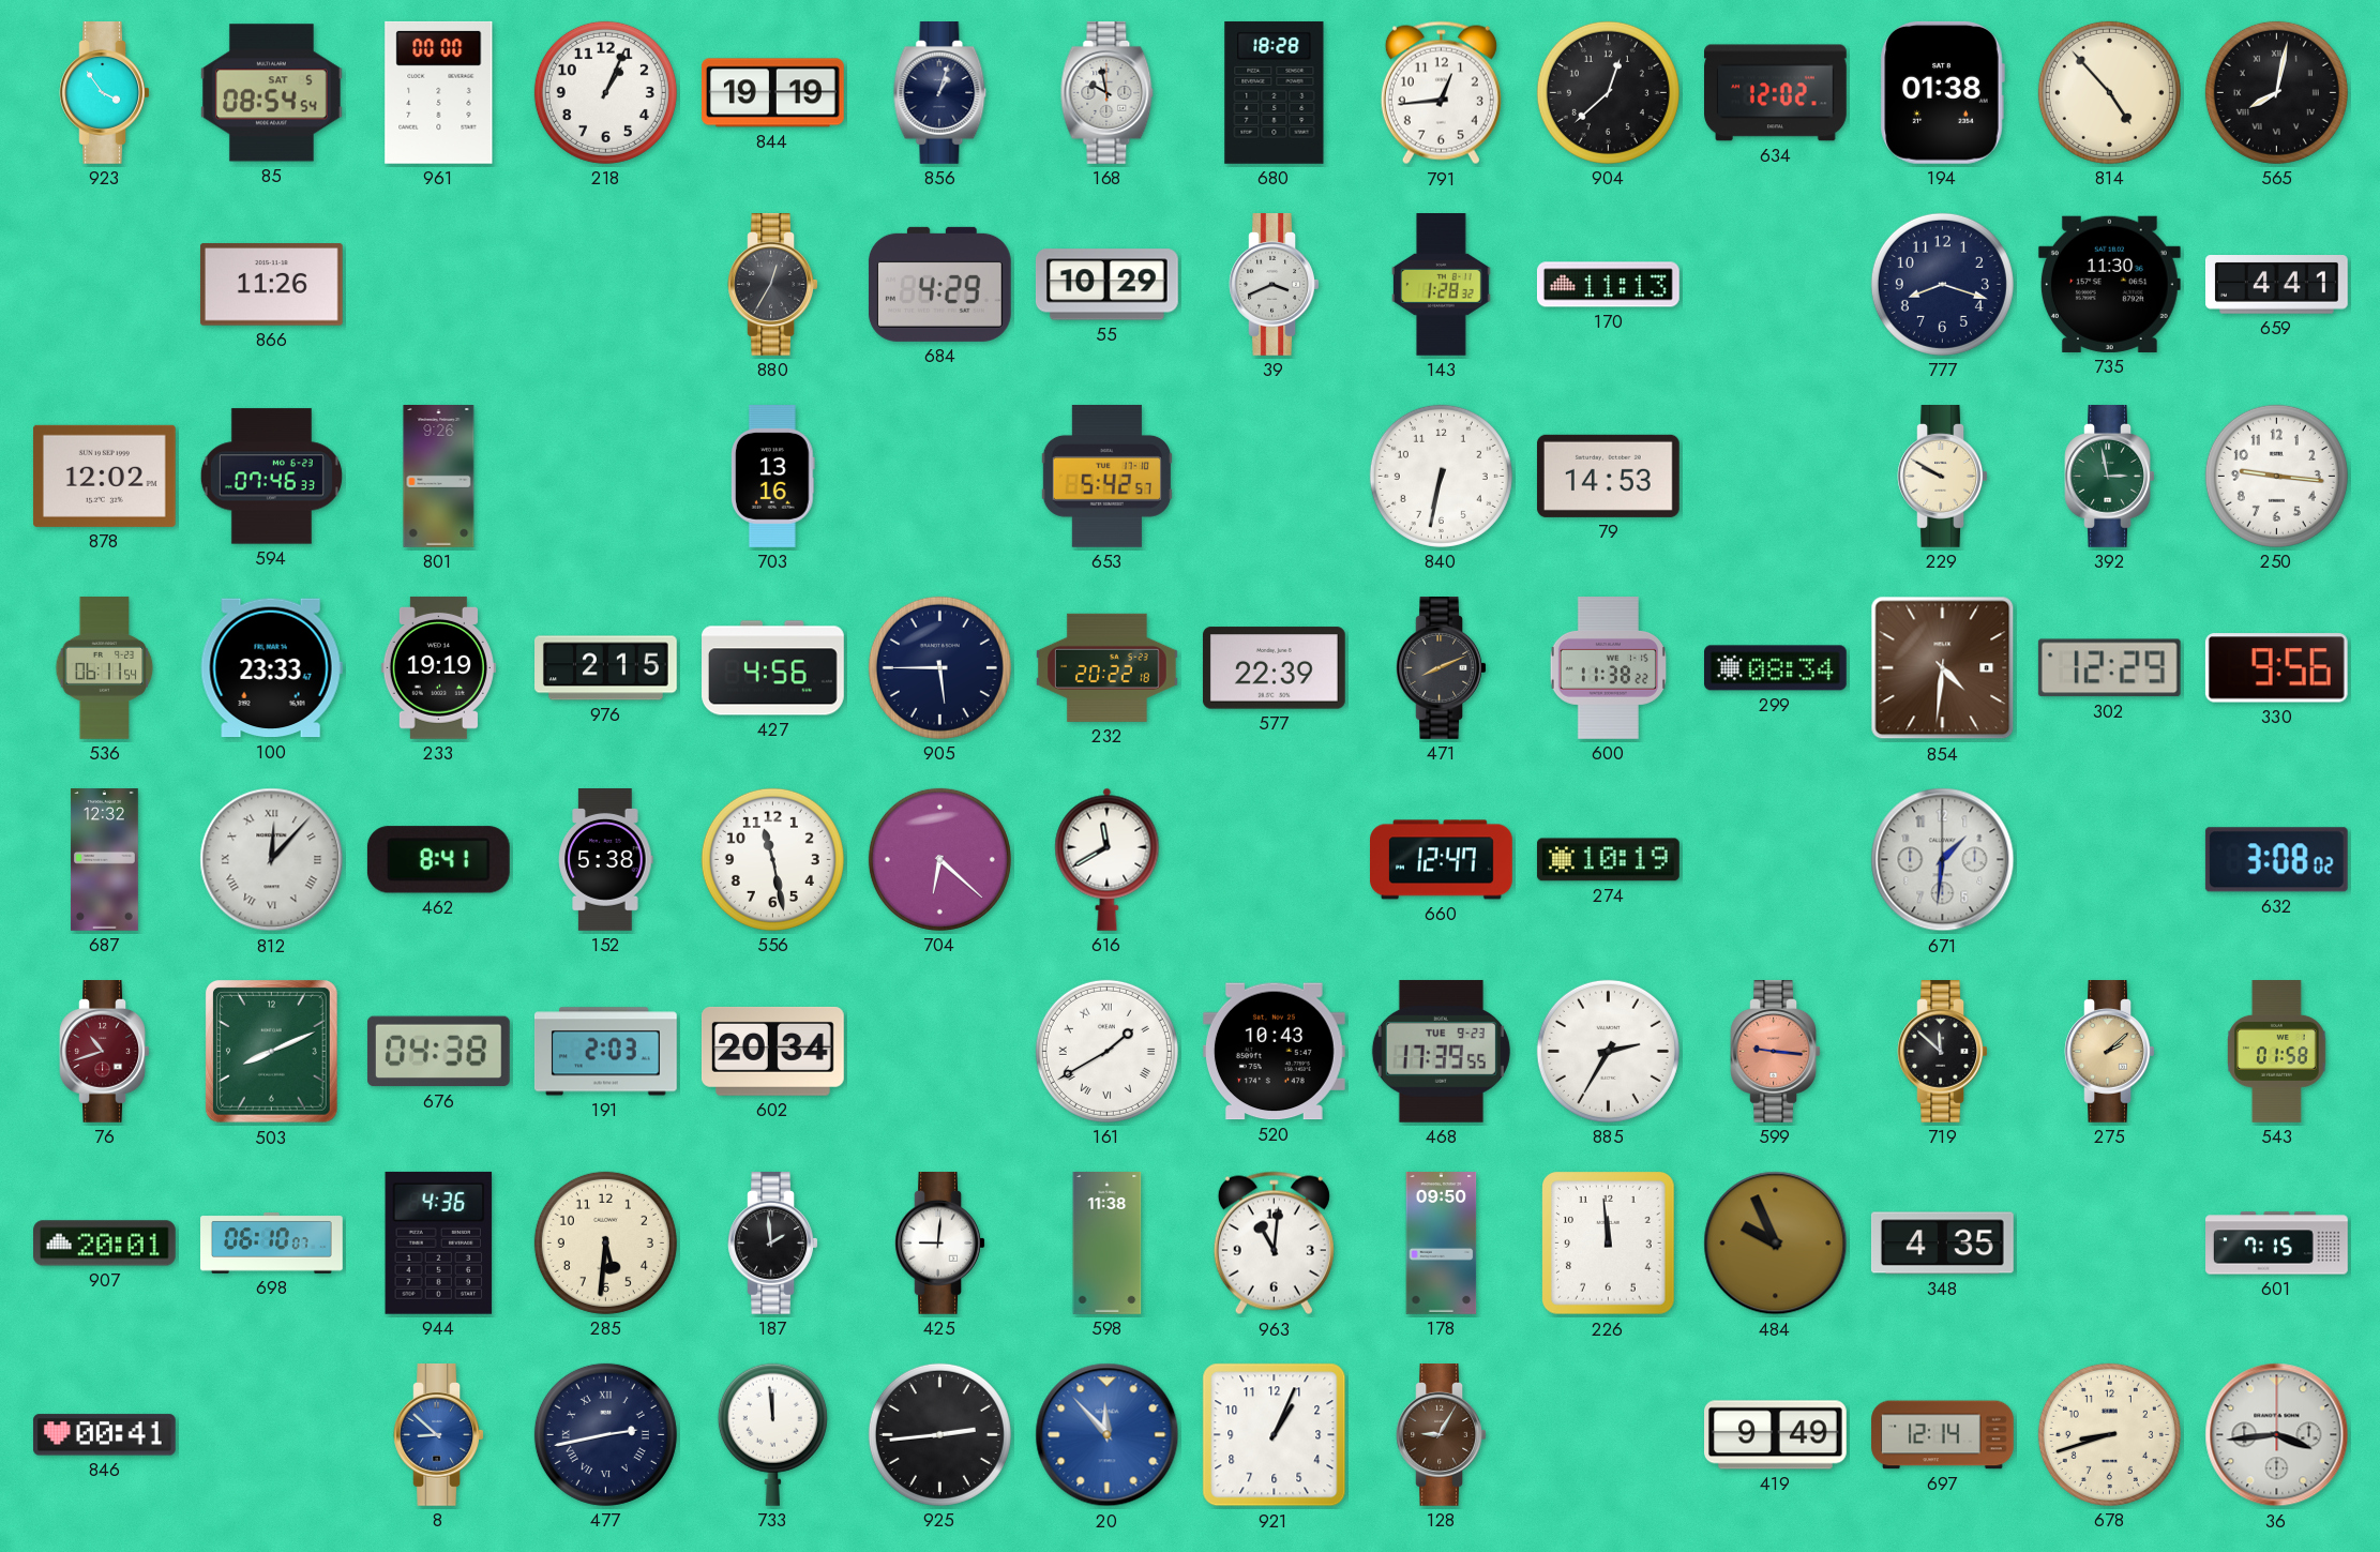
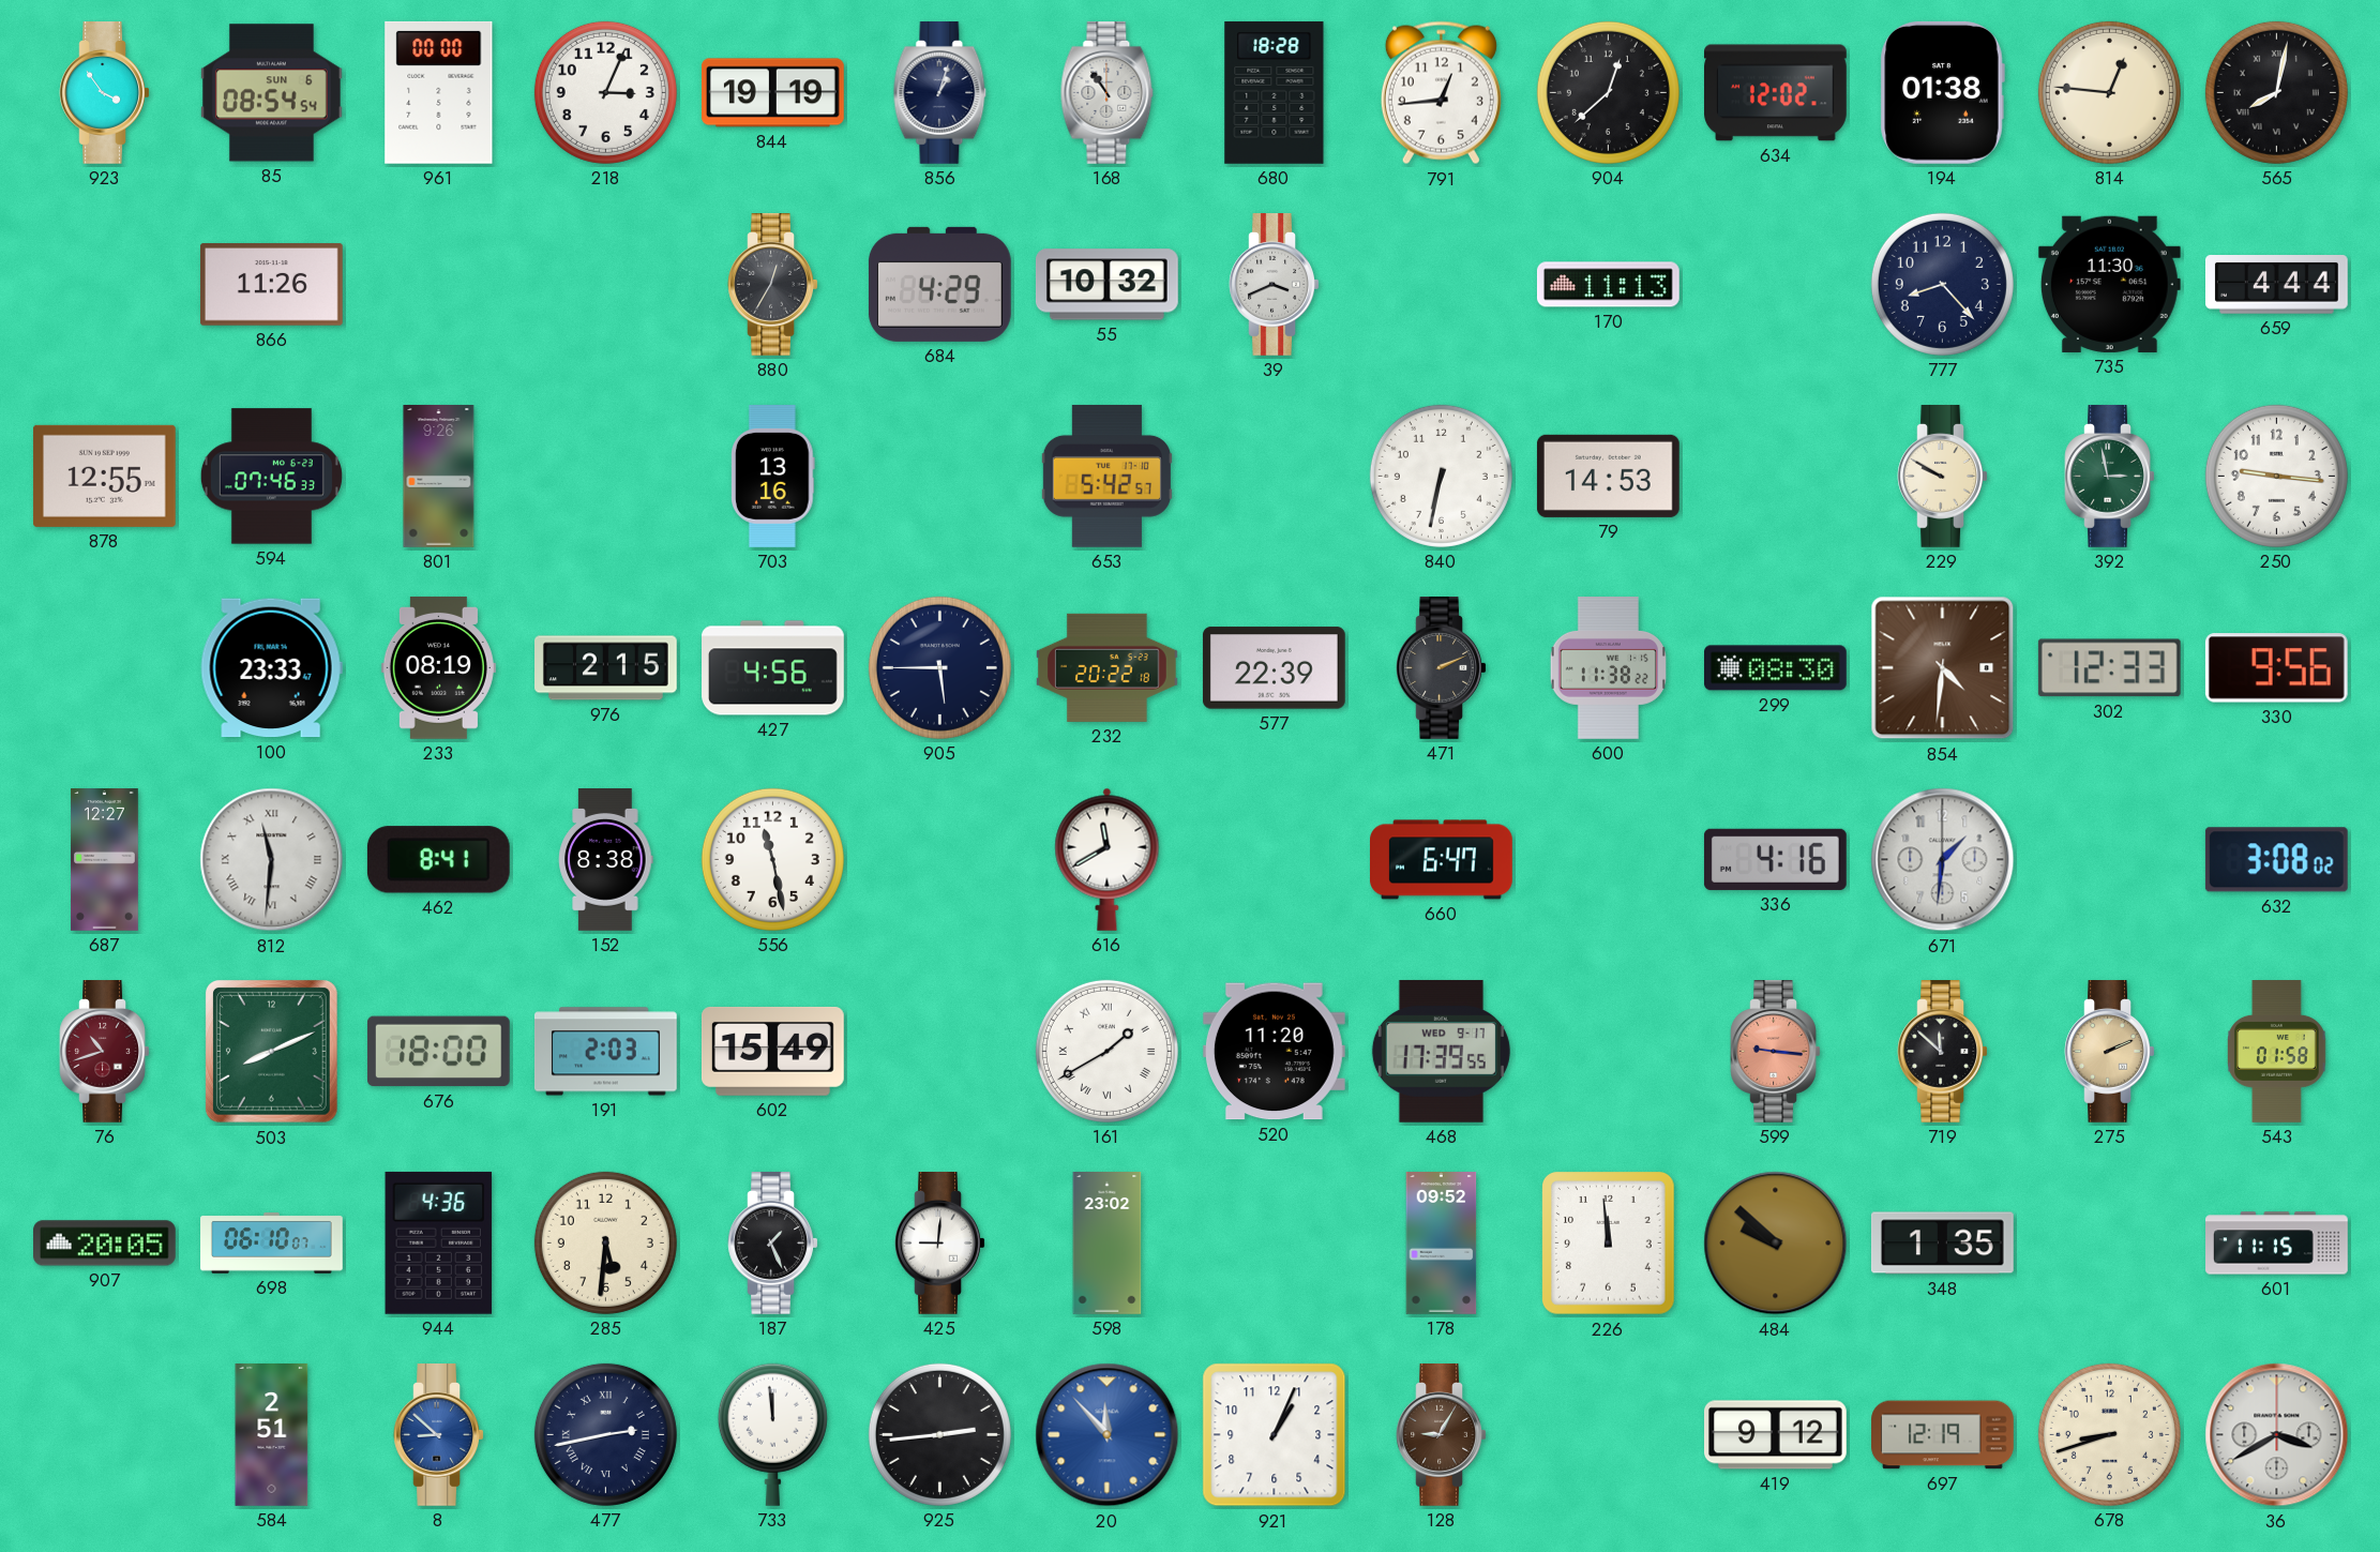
85 date: SAT 5 -> SUN 6 (271, 93)
218: 1:04 -> 3:04 (605, 92)
168: 9:58 -> 10:54 (1108, 93)
814: 4:53 -> 12:46 (2109, 92)
55: 10:29 -> 10:32 (1106, 285)
143: 1:28 -> none (1442, 285)
777: 8:18 -> 8:23 (1942, 284)
659: 4:41 -> 4:44 (2277, 285)
878: 12:02 -> 12:55 (104, 476)
536: 06:11 -> none (105, 668)
233: 19:19 -> 08:19 (438, 667)
471: 8:11 -> 2:11 (1442, 668)
299: 08:34 -> 08:30 (1776, 668)
302: 12:29 -> 12:33 (2109, 668)
687: 12:32 -> 12:27 (105, 860)
812: 12:07 -> 11:31 (272, 860)
152: 5:38 -> 8:38 (606, 860)
704: 6:22 -> none (939, 859)
660: 12:47 -> 6:47 (1442, 860)
274: 10:19 -> none (1609, 860)
336: none -> 4:16 (1775, 859)
676: 04:38 -> 18:00 (438, 1052)
602: 20:34 -> 15:49 (772, 1051)
520: 10:43 -> 11:20 (1274, 1052)
468 date: TUE 9-23 -> WED 9-17 (1441, 1051)
885: 2:35 -> none (1608, 1051)
275: 2:08 -> 2:11 (2110, 1052)
907: 20:01 -> 20:05 (105, 1244)
187: 1:59 -> 1:26 (773, 1244)
598: 11:38 -> 23:02 (1108, 1244)
963: 11:01 -> none (1274, 1244)
178: 09:50 -> 09:52 (1442, 1244)
484: 9:56 -> 9:52 (1776, 1244)
348: 4:35 -> 1:35 (1942, 1244)
601: 7:15 -> 11:15 (2277, 1244)
846: 00:41 -> none (104, 1435)
584: none -> 2:51 (272, 1435)
419: 9:49 -> 9:12 (1776, 1435)
697: 12:14 -> 12:19 (1943, 1435)
36: 3:44 -> 3:40 (2277, 1435)
